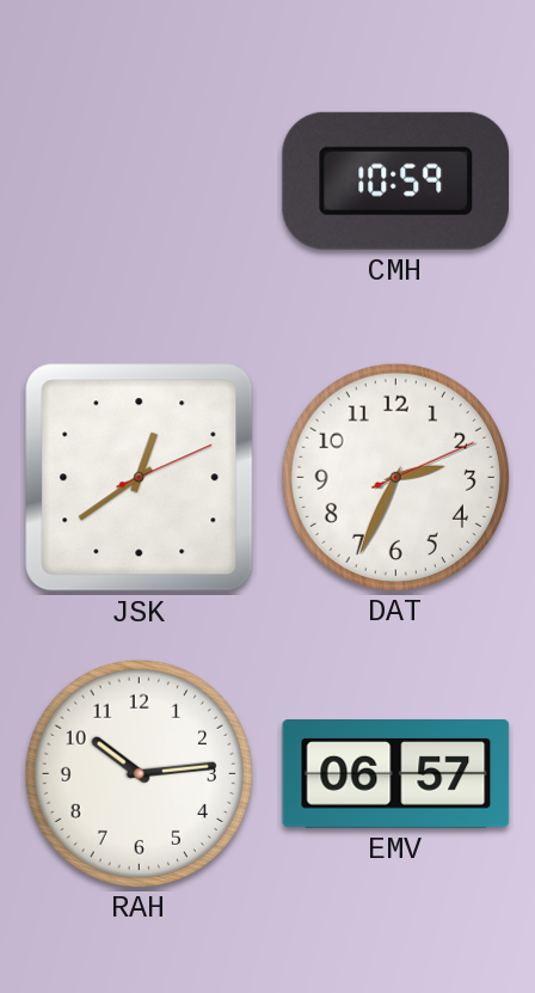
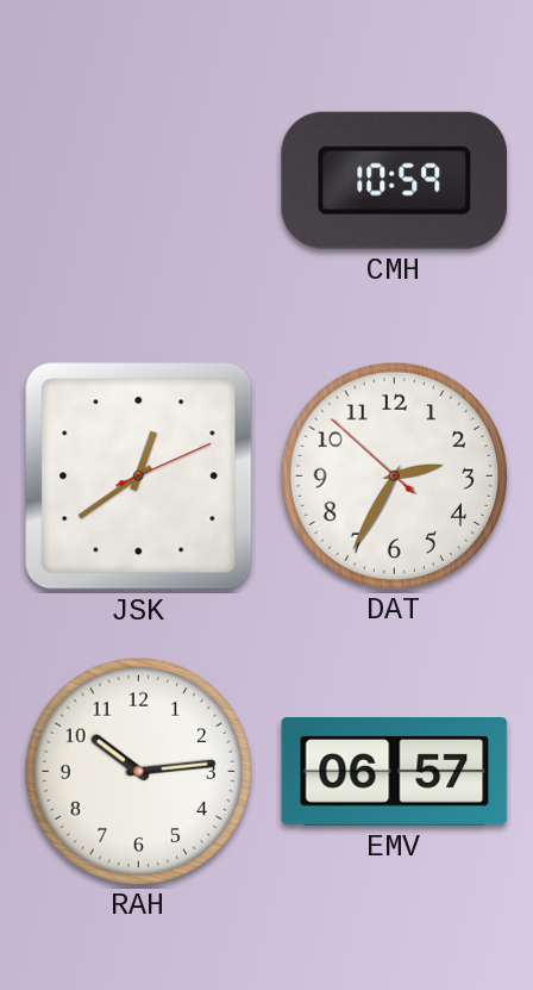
DAT: 2:34:11 -> 2:34:52 (394, 475)
